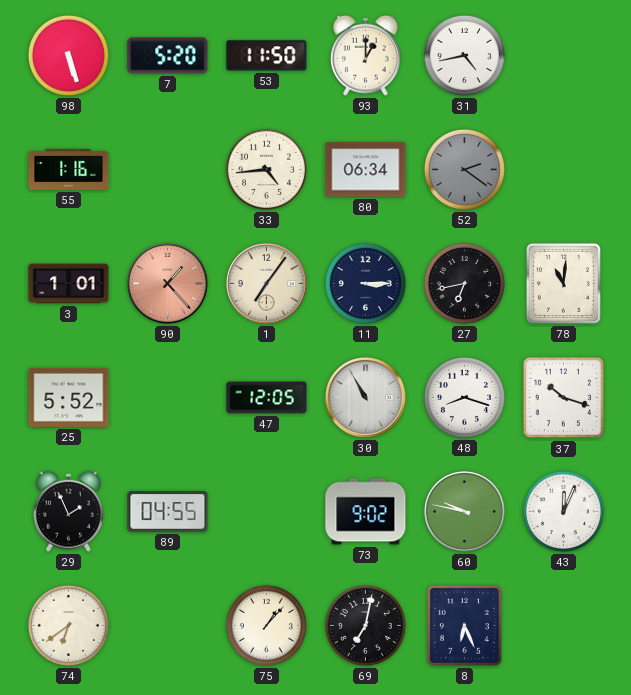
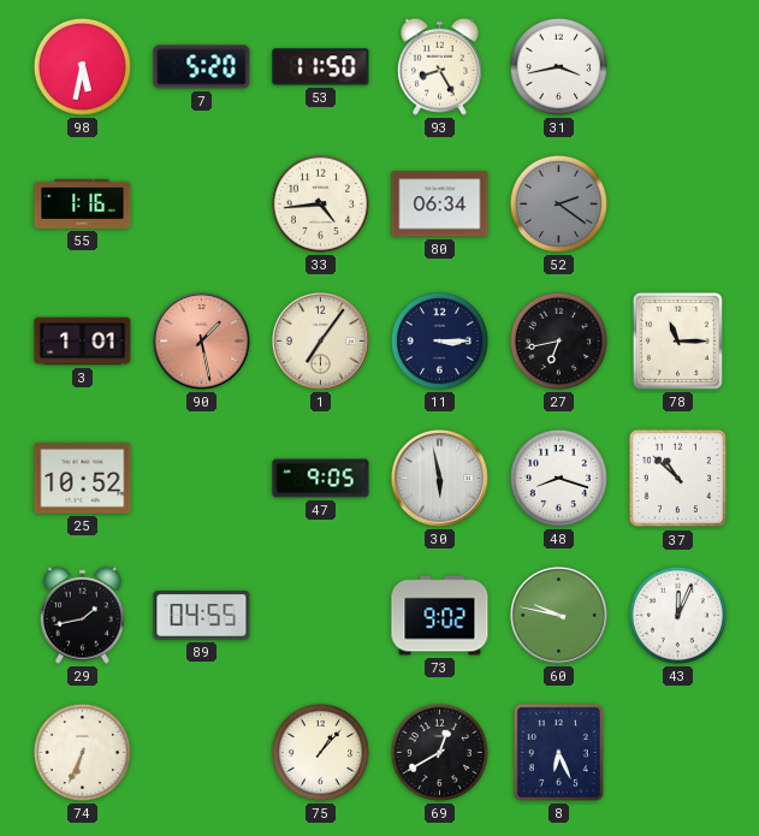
98: 5:27 -> 5:32 (82, 66)
93: 1:00 -> 8:25 (439, 66)
31: 4:43 -> 3:43 (558, 66)
90: 1:23 -> 1:28 (202, 342)
78: 11:01 -> 11:15 (677, 340)
25: 5:52 -> 10:52 (83, 478)
47: 12:05 -> 9:05 (321, 479)
30: 10:55 -> 5:58 (440, 479)
37: 10:18 -> 10:52 (678, 479)
29: 1:56 -> 1:43 (82, 615)
74: 6:39 -> 6:34 (82, 752)
69: 7:02 -> 12:40 (439, 752)
